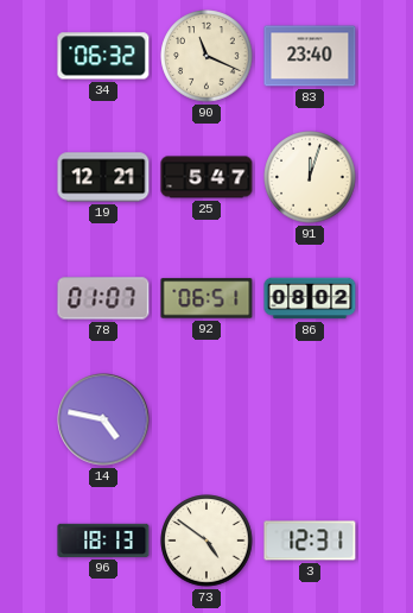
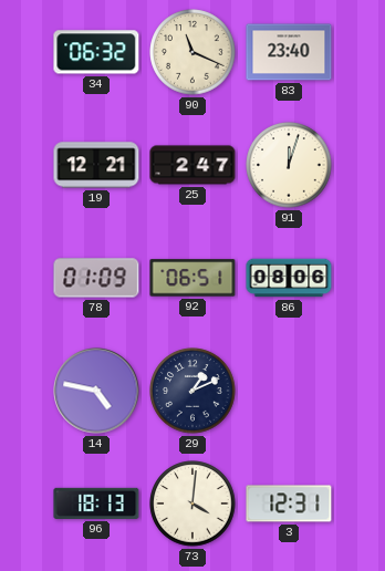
25: 5:47 -> 2:47 (192, 165)
78: 01:07 -> 01:09 (96, 278)
86: 08:02 -> 08:06 (289, 278)
29: none -> 1:11 (192, 391)
73: 4:51 -> 4:01 (192, 503)
